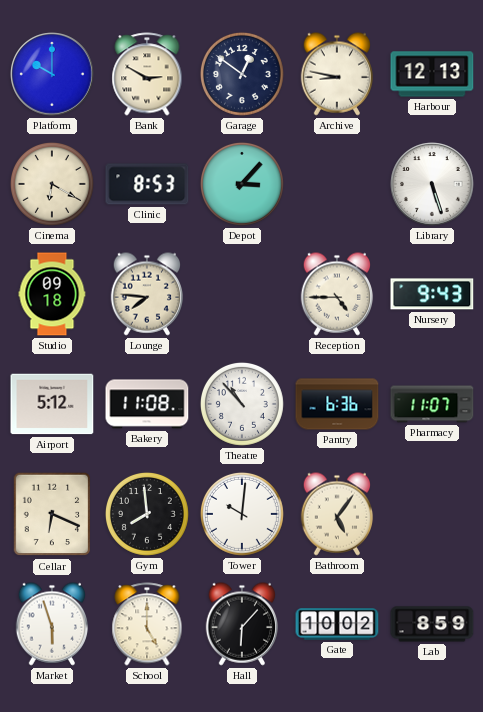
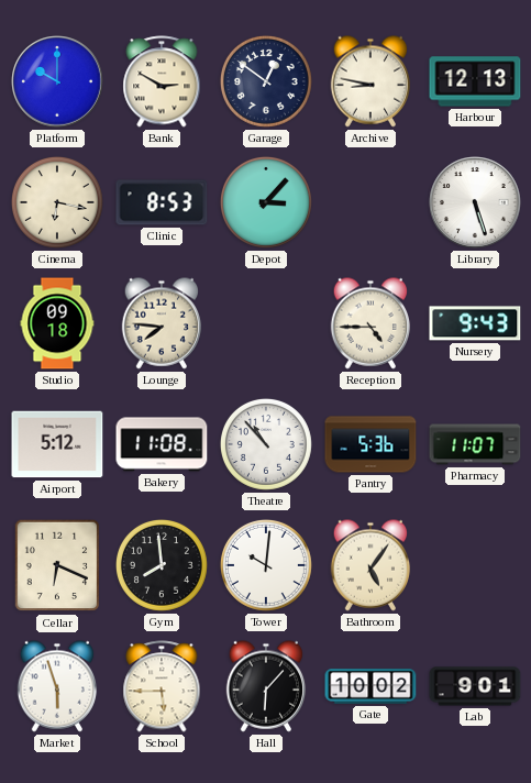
Cinema: 6:20 -> 6:17 (57, 202)
Pantry: 6:36 -> 5:36 (370, 444)
School: 5:00 -> 5:45 (162, 686)
Lab: 8:59 -> 9:01 (475, 686)
